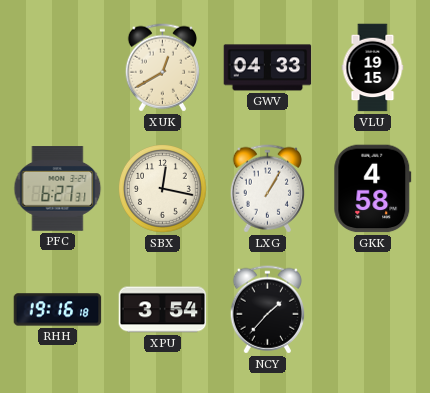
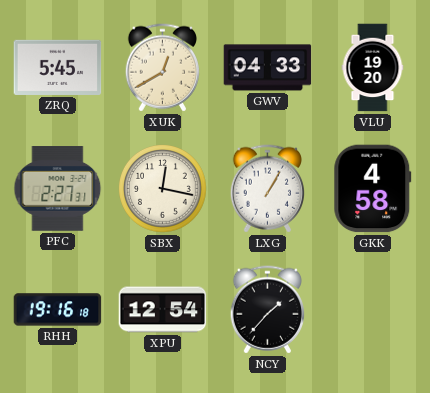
ZRQ: none -> 5:45 (58, 67)
VLU: 19:15 -> 19:20 (373, 68)
PFC: 6:27 -> 2:27 (58, 189)
XPU: 3:54 -> 12:54 (163, 310)
